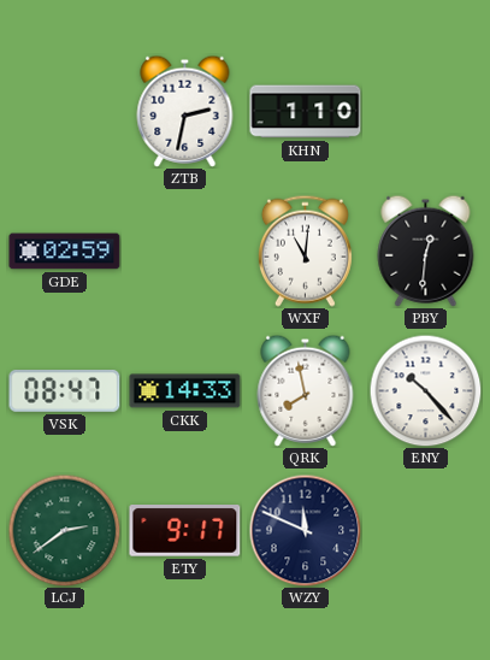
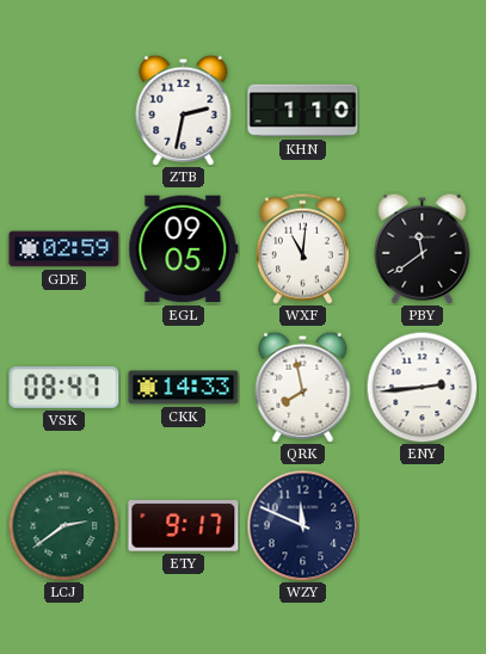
EGL: none -> 09:05 (184, 249)
PBY: 12:31 -> 11:39 (423, 248)
ENY: 10:23 -> 2:44 (422, 387)
